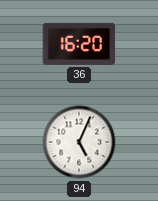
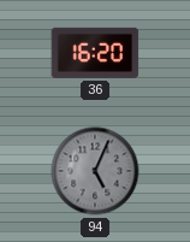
94 dial: white -> grey (95, 171)
